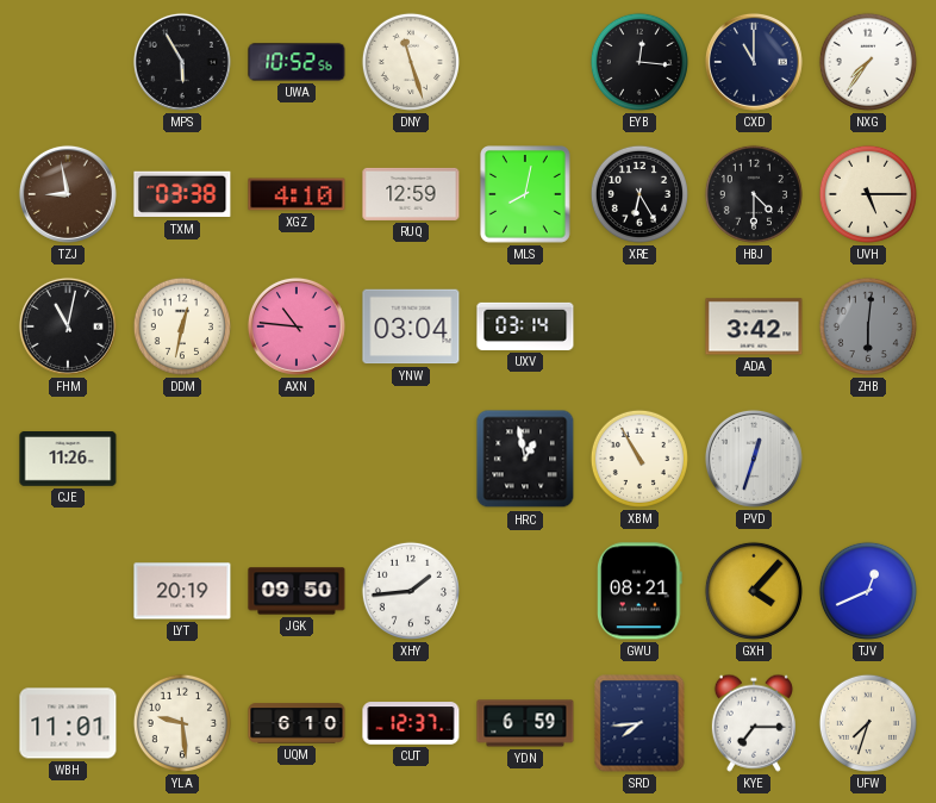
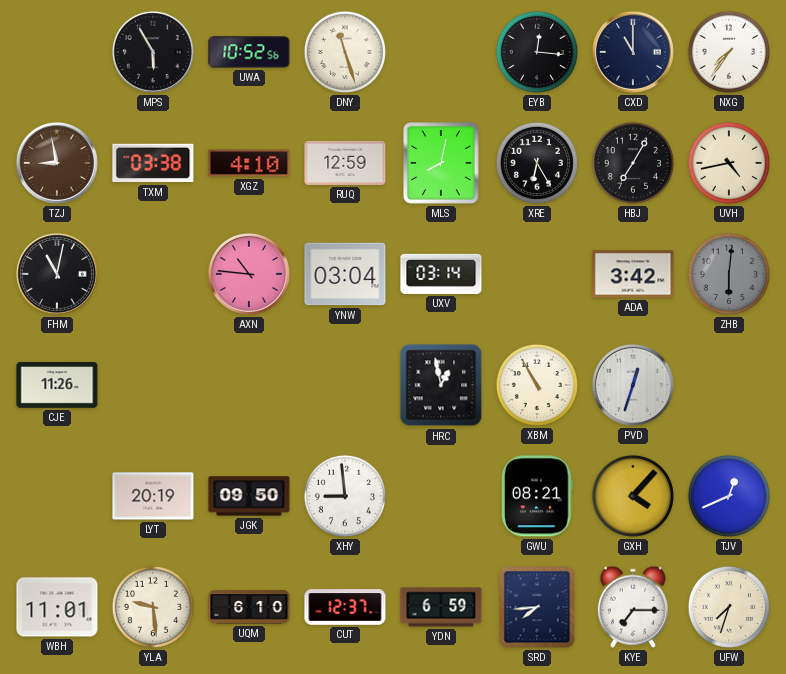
HBJ: 4:30 -> 7:05 (633, 163)
UVH: 5:15 -> 4:43 (729, 163)
DDM: 12:32 -> none (182, 326)
XHY: 1:44 -> 8:59 (345, 496)
